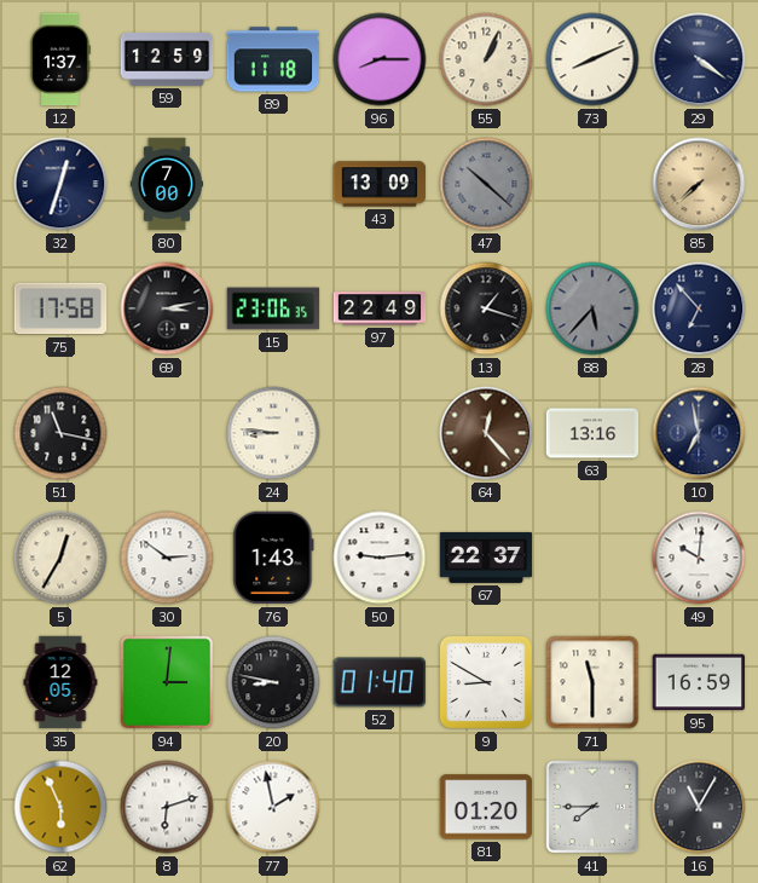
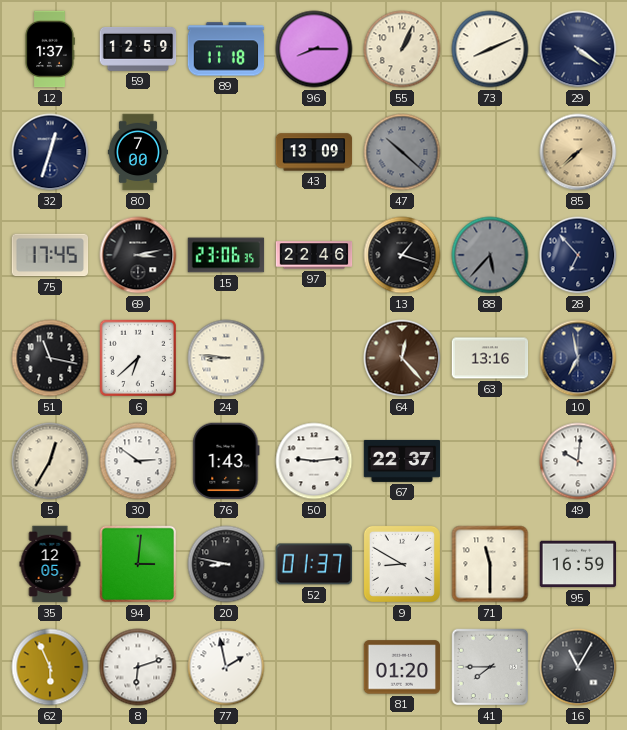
75: 17:58 -> 17:45 (50, 255)
97: 22:49 -> 22:46 (314, 255)
6: none -> 6:38 (138, 358)
52: 01:40 -> 01:37 (314, 564)
